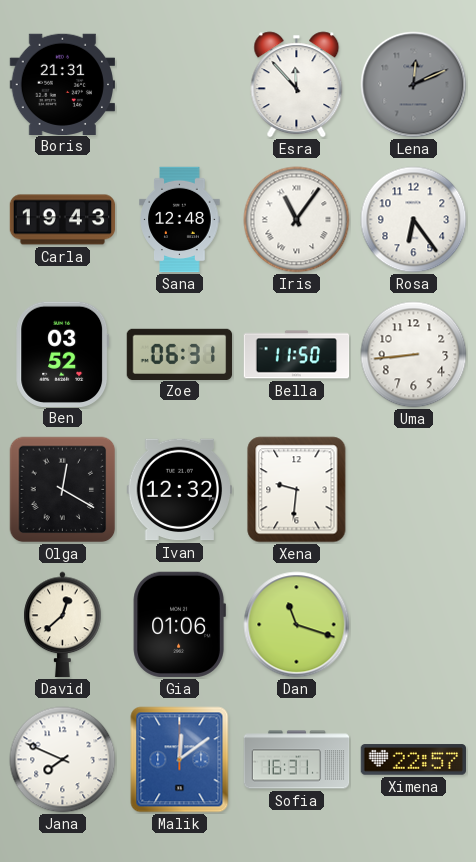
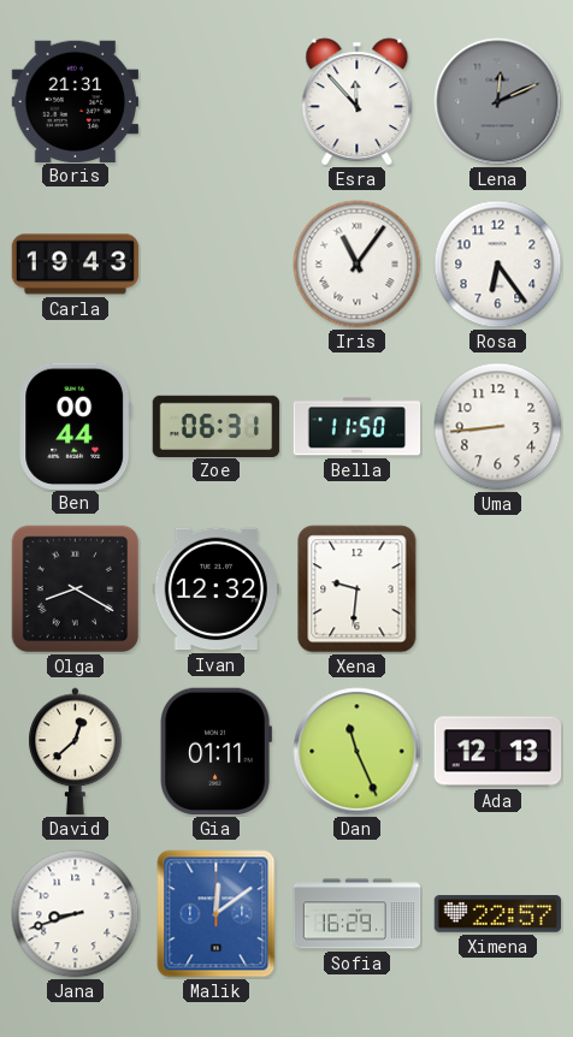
Sana: 12:48 -> none (180, 220)
Ben: 03:52 -> 00:44 (76, 426)
Olga: 12:20 -> 8:20 (76, 589)
Gia: 01:06 -> 01:11 (215, 751)
Dan: 11:18 -> 11:26 (358, 752)
Ada: none -> 12:13 (498, 752)
Jana: 7:49 -> 8:42 (76, 914)
Sofia: 16:31 -> 16:29 (358, 914)
